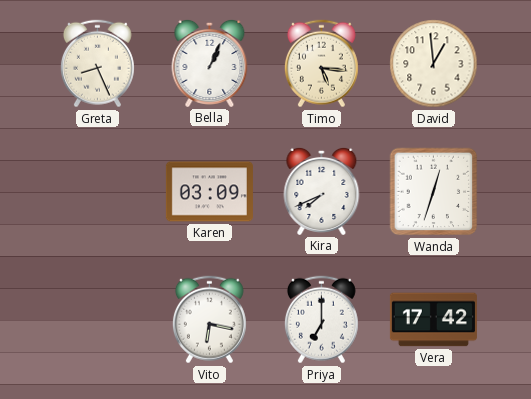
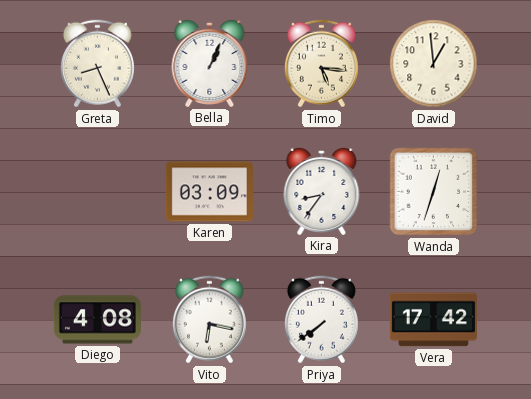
Kira: 7:41 -> 8:36 (322, 191)
Diego: none -> 4:08 (97, 320)
Priya: 7:00 -> 7:39 (321, 320)
